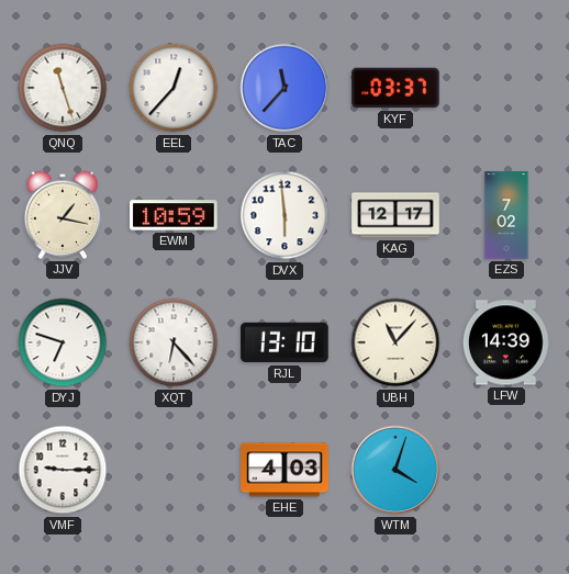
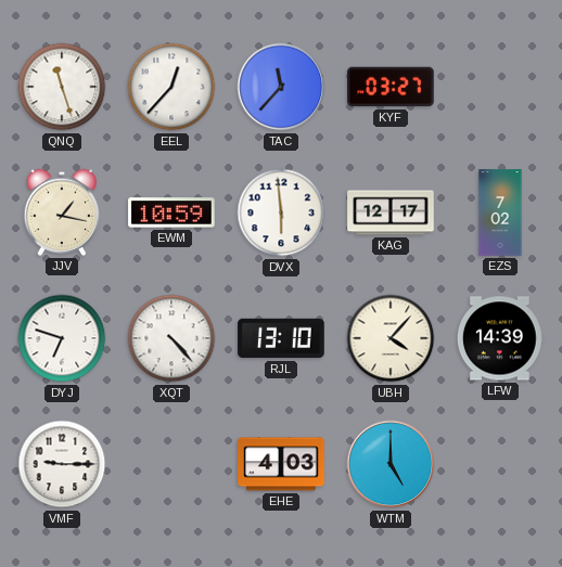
KYF: 03:37 -> 03:27 (391, 87)
XQT: 6:23 -> 4:23 (171, 338)
UBH: 11:07 -> 4:07 (391, 338)
WTM: 4:03 -> 5:00 (391, 464)
